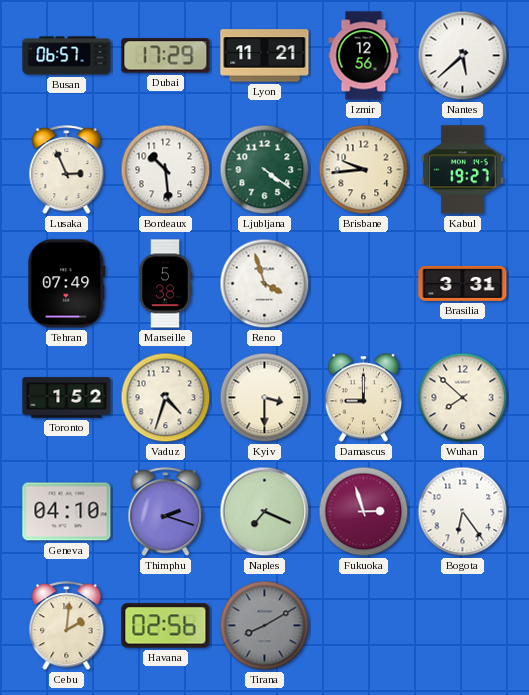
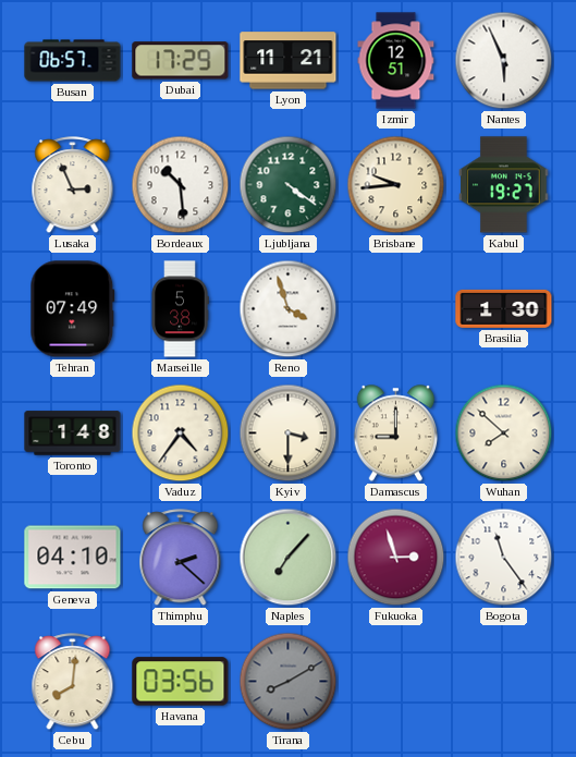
Izmir: 12:56 -> 12:51 (396, 61)
Nantes: 5:38 -> 5:56 (504, 61)
Brasilia: 3:31 -> 1:30 (504, 308)
Toronto: 1:52 -> 1:48 (73, 434)
Vaduz: 4:33 -> 4:36 (181, 434)
Thimphu: 2:18 -> 2:22 (181, 558)
Naples: 7:19 -> 7:07 (289, 558)
Bogota: 6:24 -> 11:24 (504, 558)
Cebu: 2:01 -> 8:01 (73, 682)
Havana: 02:56 -> 03:56 (181, 682)
